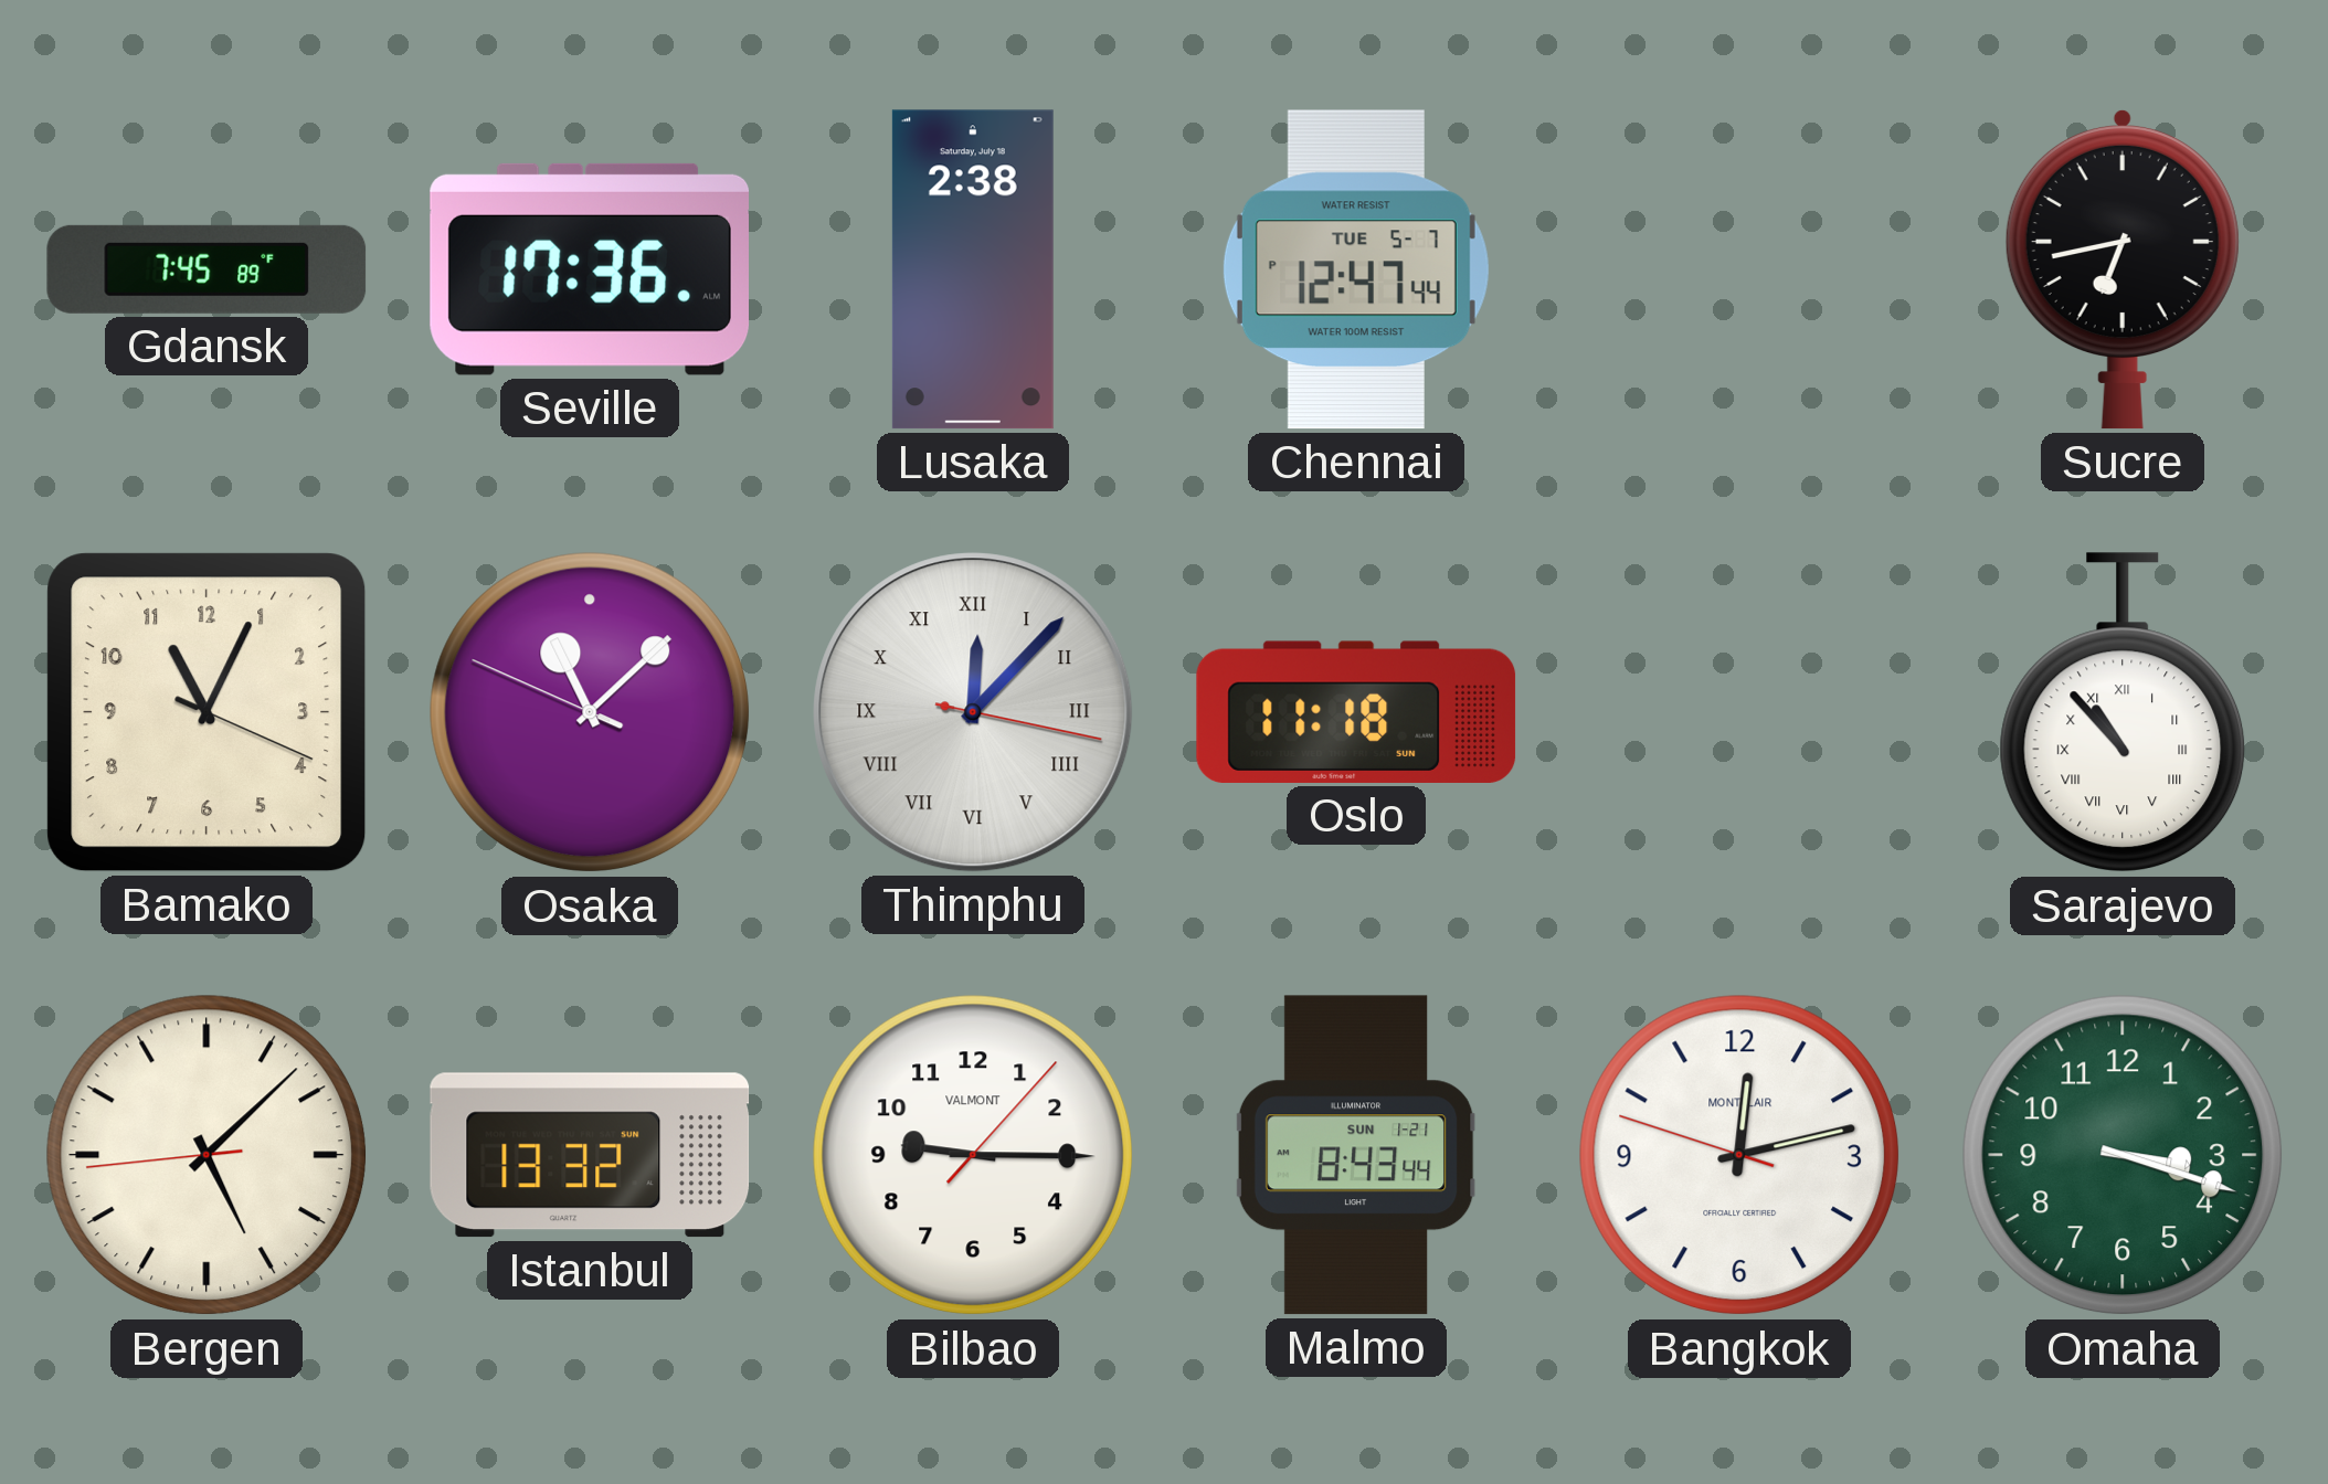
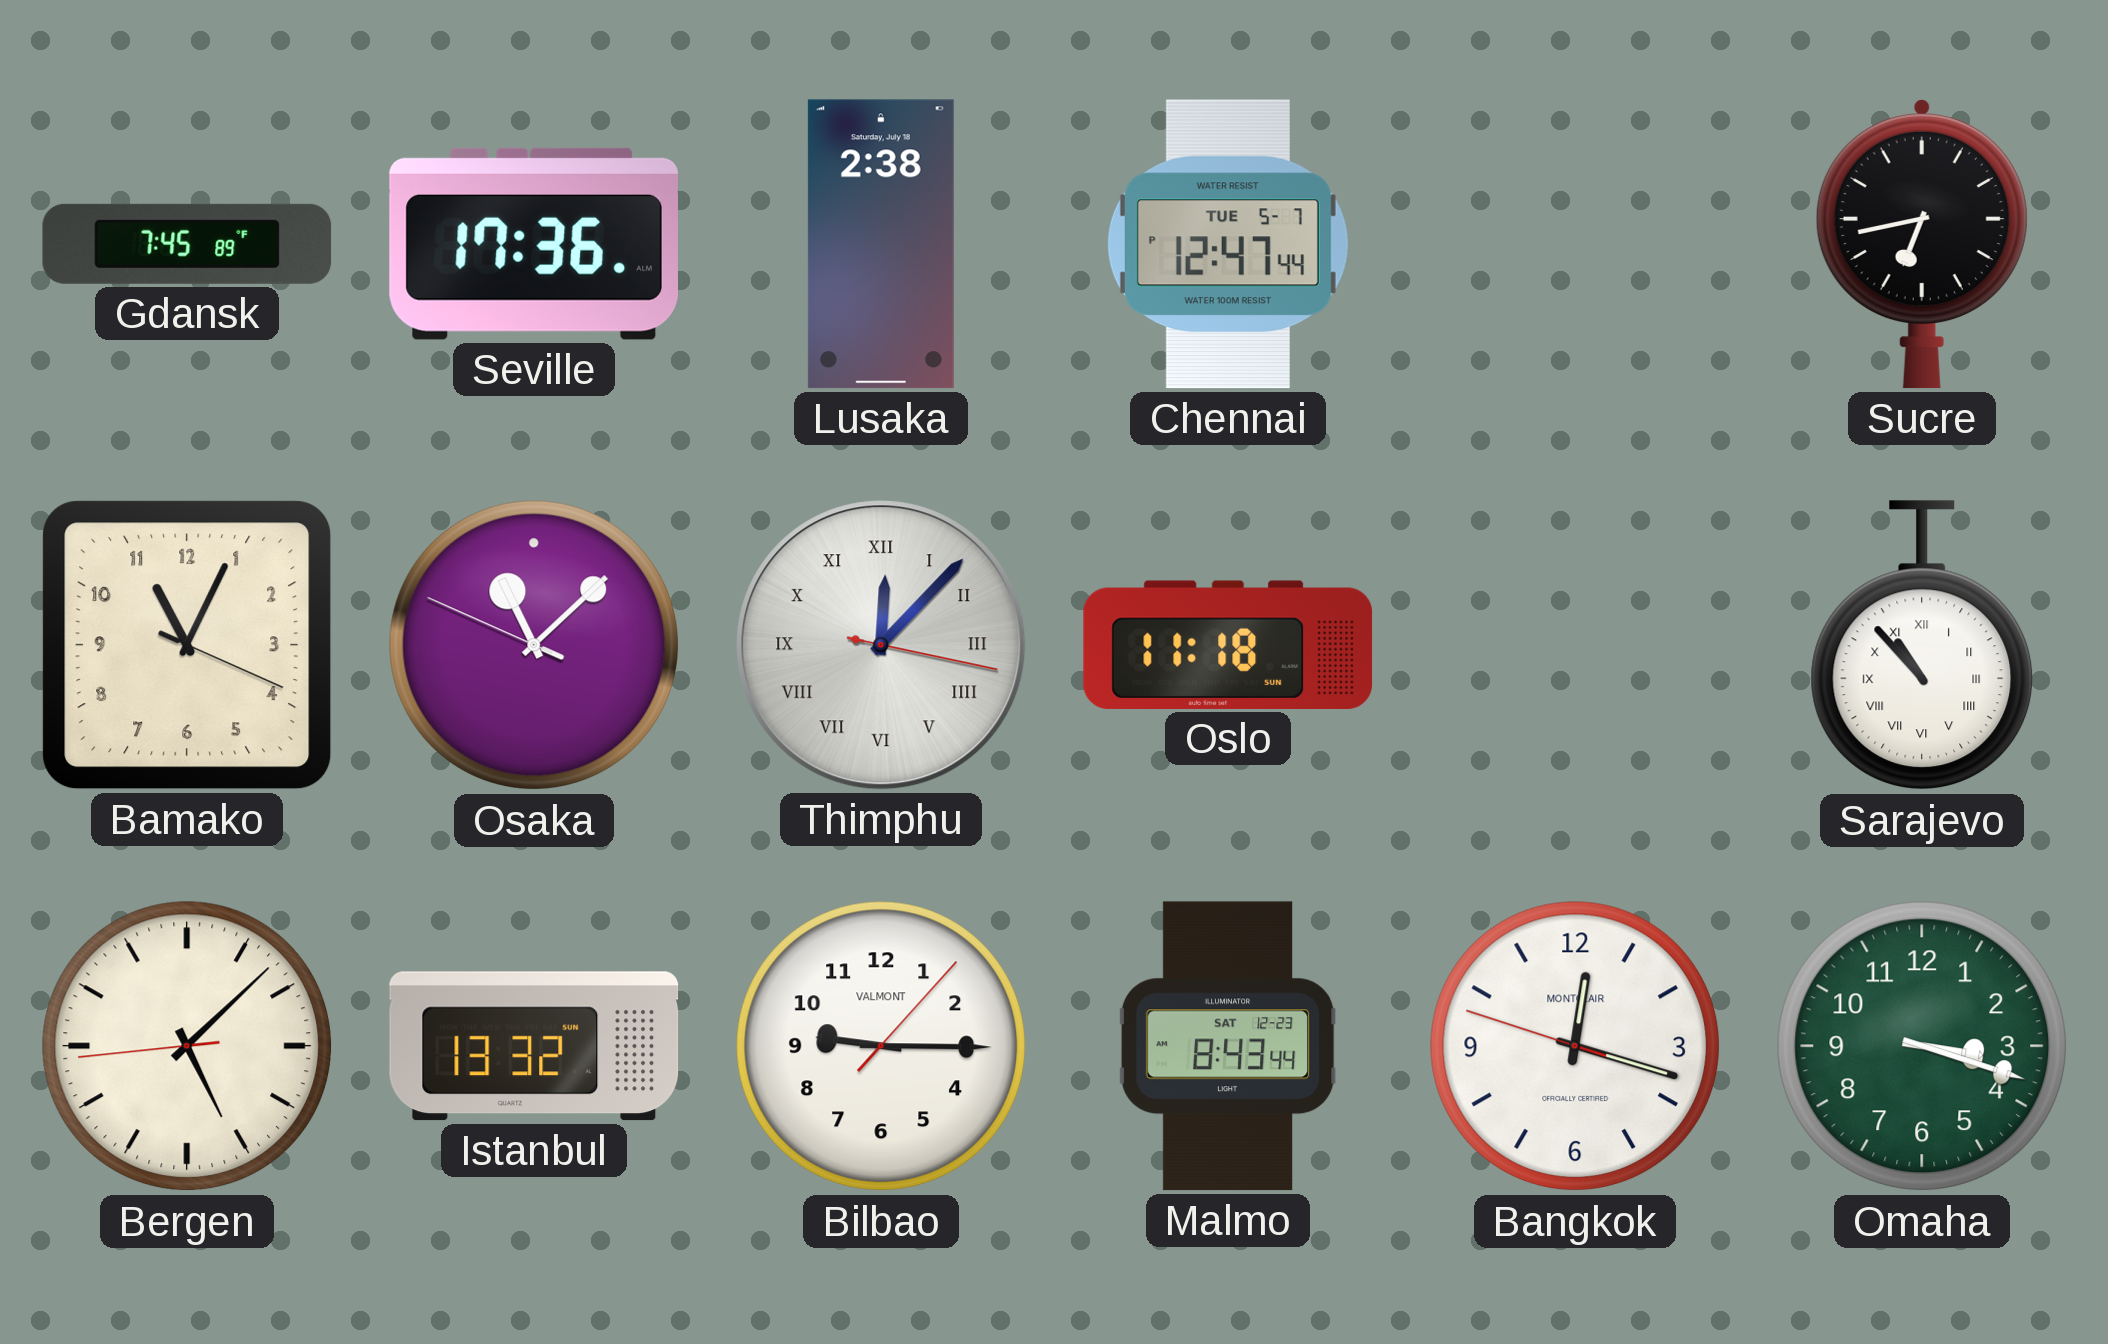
Malmo date: SUN 1-21 -> SAT 12-23 (1228, 1046)
Bangkok: 12:12 -> 12:17 (1575, 1046)
